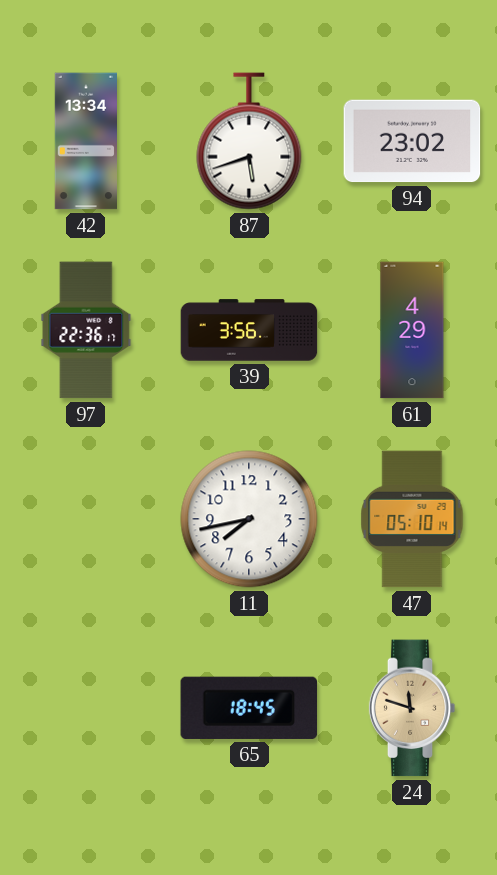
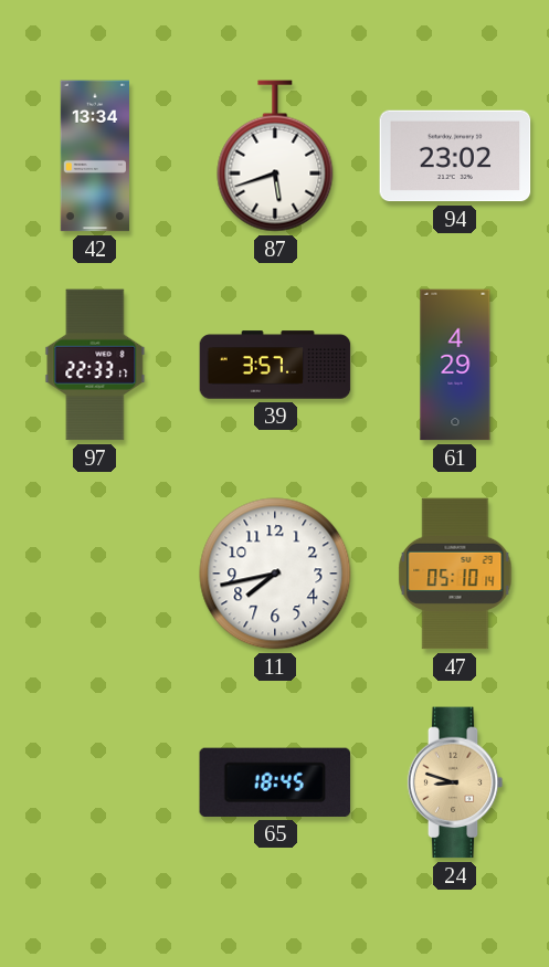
97: 22:36 -> 22:33 (95, 365)
39: 3:56 -> 3:57 (275, 365)
24: 11:48 -> 8:48 (455, 782)
